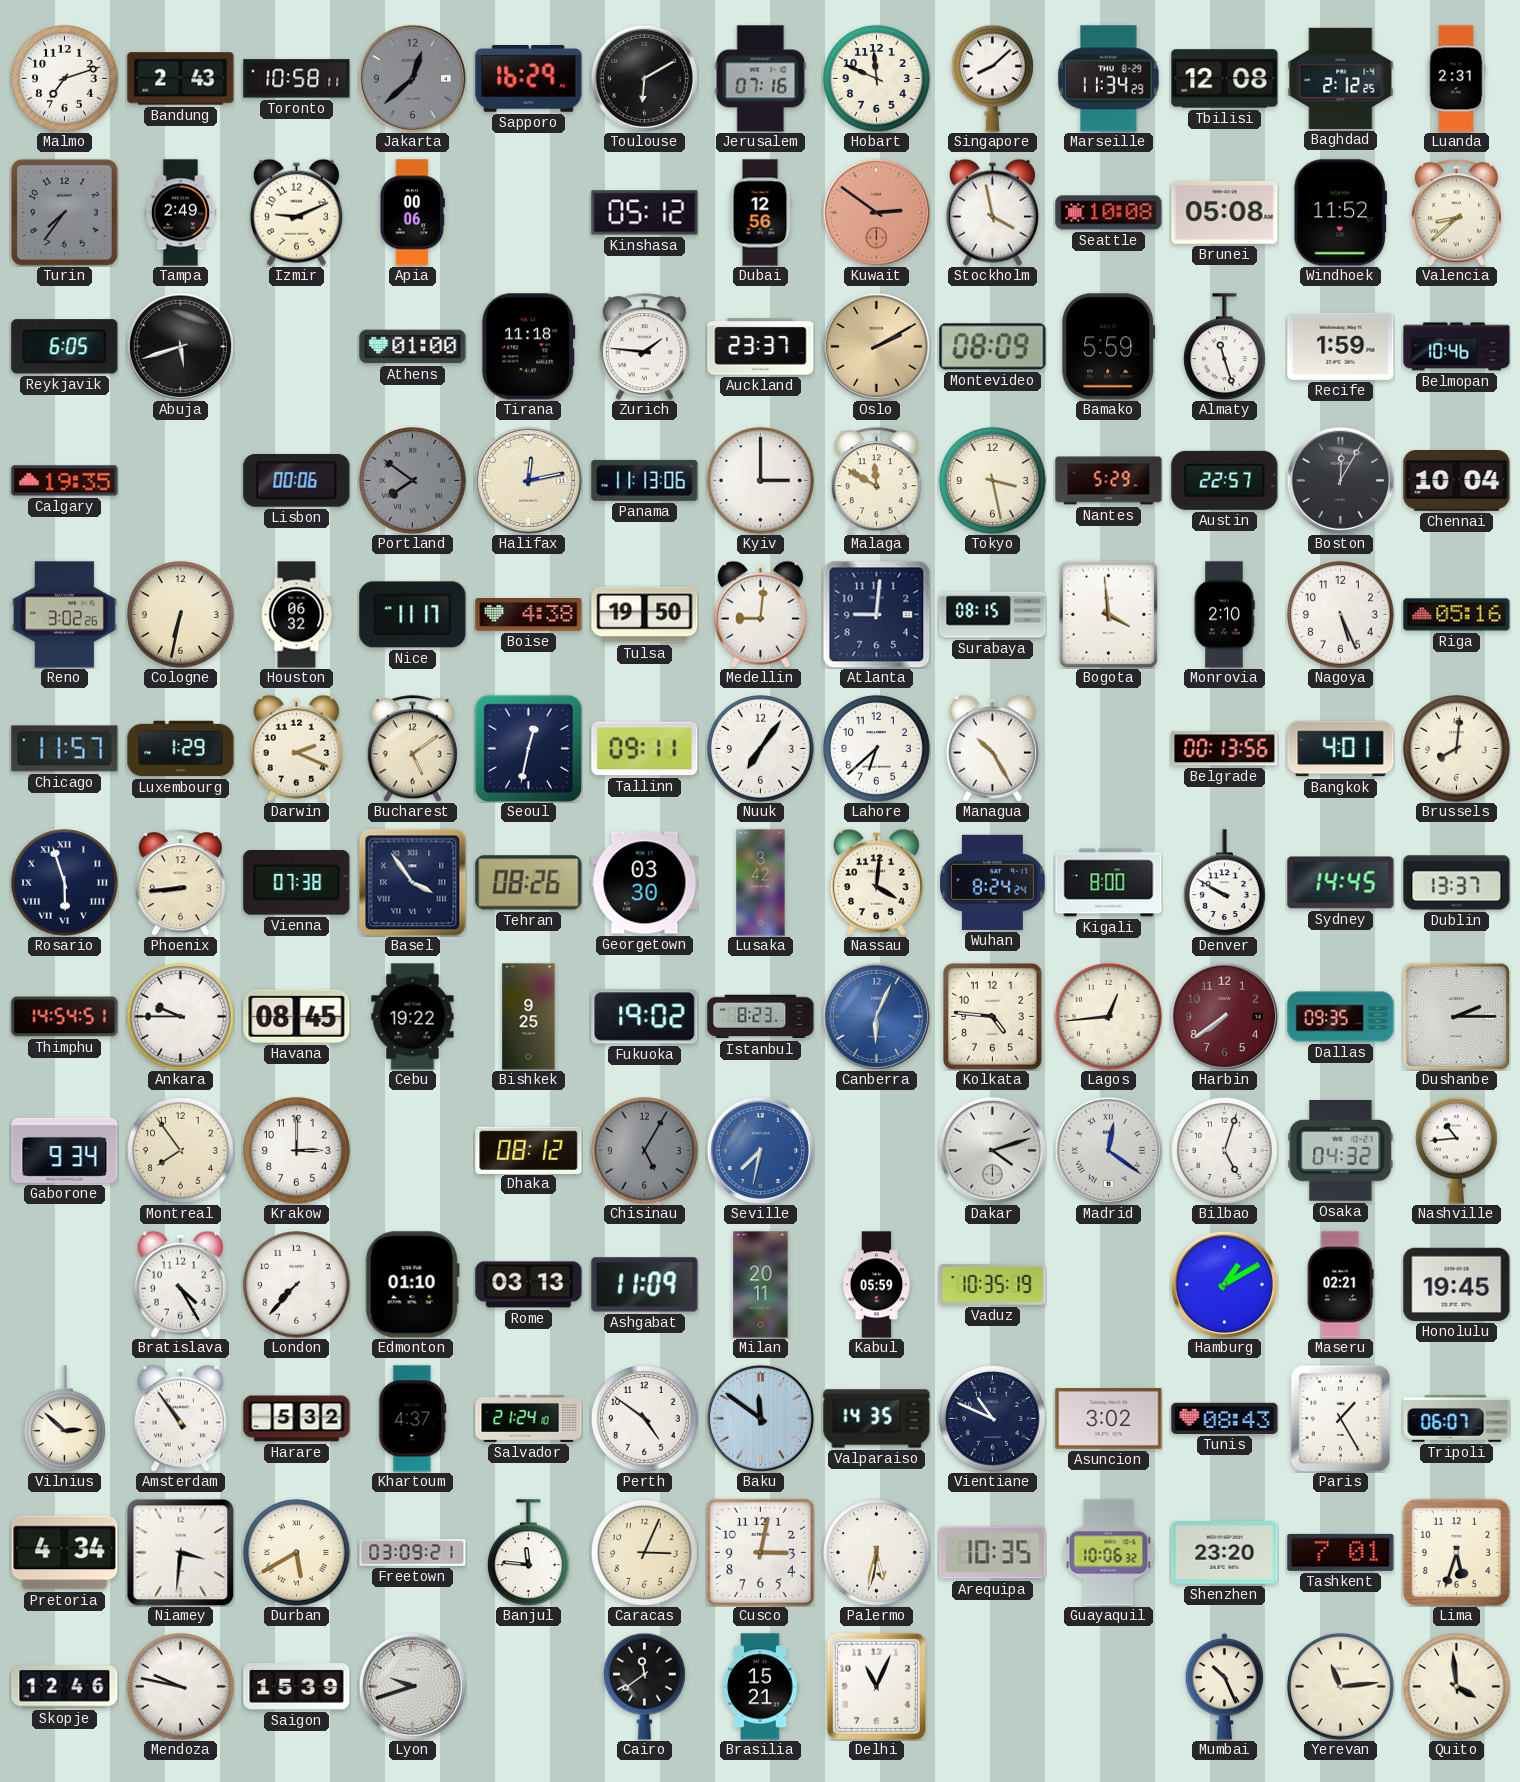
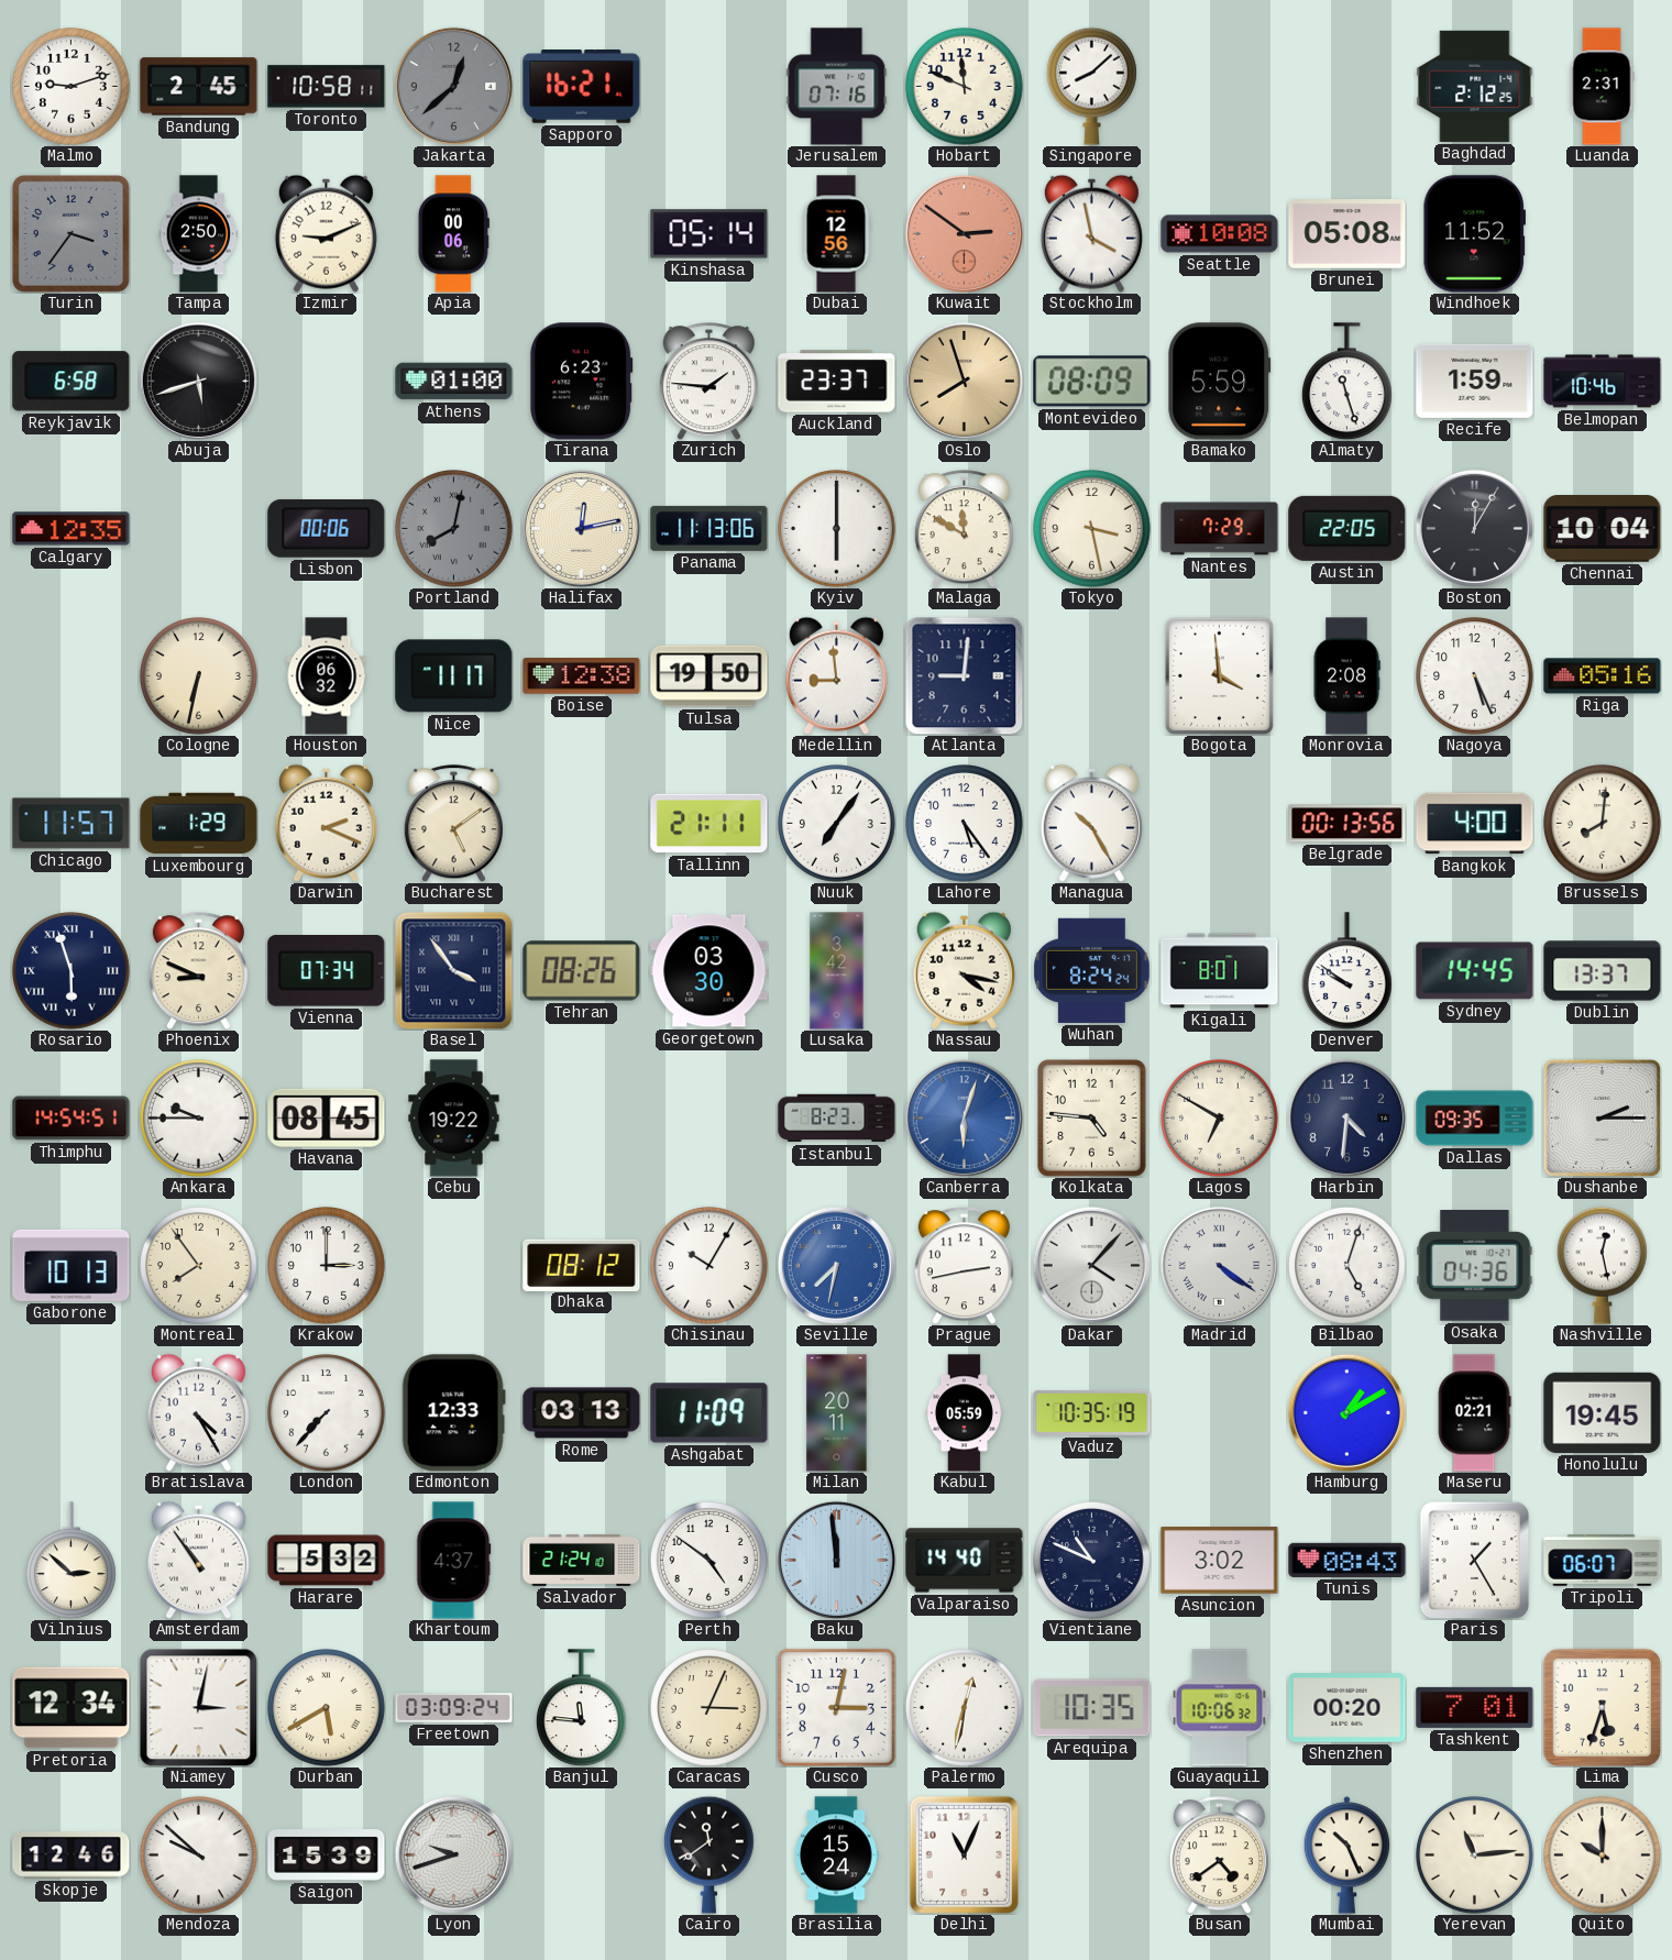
Malmo: 7:12 -> 9:12 (71, 87)
Bandung: 2:43 -> 2:45 (199, 87)
Sapporo: 16:29 -> 16:21 (582, 87)
Toulouse: 6:10 -> none (644, 78)
Marseille: 11:34 -> none (1109, 79)
Tbilisi: 12:08 -> none (1225, 79)
Turin: 7:36 -> 3:36 (70, 233)
Tampa: 2:49 -> 2:50 (199, 234)
Kinshasa: 05:12 -> 05:14 (710, 234)
Valencia: 8:38 -> none (1456, 213)
Reykjavik: 6:05 -> 6:58 (71, 382)
Tirana: 11:18 -> 6:23 (582, 382)
Oslo: 2:10 -> 7:57 (964, 381)
Calgary: 19:35 -> 12:35 (71, 529)
Portland: 7:51 -> 8:02 (454, 529)
Kyiv: 3:00 -> 6:00 (837, 529)
Nantes: 5:29 -> 7:29 (1220, 529)
Austin: 22:57 -> 22:05 (1347, 528)
Reno: 3:02 -> none (64, 615)
Boise: 4:38 -> 12:38 (582, 676)
Medellin: 9:01 -> 8:59 (836, 675)
Surabaya: 08:15 -> none (993, 615)
Monrovia: 2:10 -> 2:08 (1346, 676)
Seoul: 12:32 -> none (528, 748)
Tallinn: 09:11 -> 21:11 (710, 824)
Lahore: 6:38 -> 5:24 (965, 824)
Bangkok: 4:01 -> 4:00 (1475, 824)
Phoenix: 8:44 -> 8:49 (198, 971)
Vienna: 07:38 -> 07:34 (327, 971)
Nassau: 4:01 -> 4:17 (964, 970)
Kigali: 8:00 -> 8:01 (1220, 971)
Denver: 9:50 -> 9:51 (1347, 971)
Bishkek: 9:25 -> none (529, 1017)
Fukuoka: 19:02 -> none (645, 1017)
Canberra: 6:04 -> 6:03 (964, 1117)
Lagos: 12:44 -> 6:50 (1220, 1119)
Harbin: 7:39 -> 4:31 (1346, 1117)
Harbin dial: burgundy -> navy (1346, 1117)
Gaborone: 9:34 -> 10:13 (71, 1265)
Chisinau: 5:05 -> 10:05 (710, 1266)
Chisinau dial: grey -> white (710, 1266)
Prague: none -> 2:43 (964, 1266)
Dakar: 4:12 -> 4:07 (1091, 1265)
Madrid: 12:21 -> 4:21 (1219, 1265)
Osaka: 04:32 -> 04:36 (1475, 1266)
Nashville: 10:44 -> 12:28 (1603, 1265)
Edmonton: 01:10 -> 12:33 (453, 1413)
Baku: 11:51 -> 11:59 (836, 1560)
Valparaiso: 14:35 -> 14:40 (965, 1561)
Pretoria: 4:34 -> 12:34 (71, 1708)
Niamey: 3:31 -> 3:02 (198, 1707)
Freetown: 03:09:21 -> 03:09:24 (454, 1708)
Palermo: 5:32 -> 12:32 (965, 1708)
Shenzhen: 23:20 -> 00:20 (1347, 1708)
Mendoza: 9:47 -> 9:52 (199, 1856)
Brasilia: 15:21 -> 15:24 (837, 1856)
Busan: none -> 4:39 (1219, 1856)
Quito: 3:59 -> 10:00 (1603, 1856)
